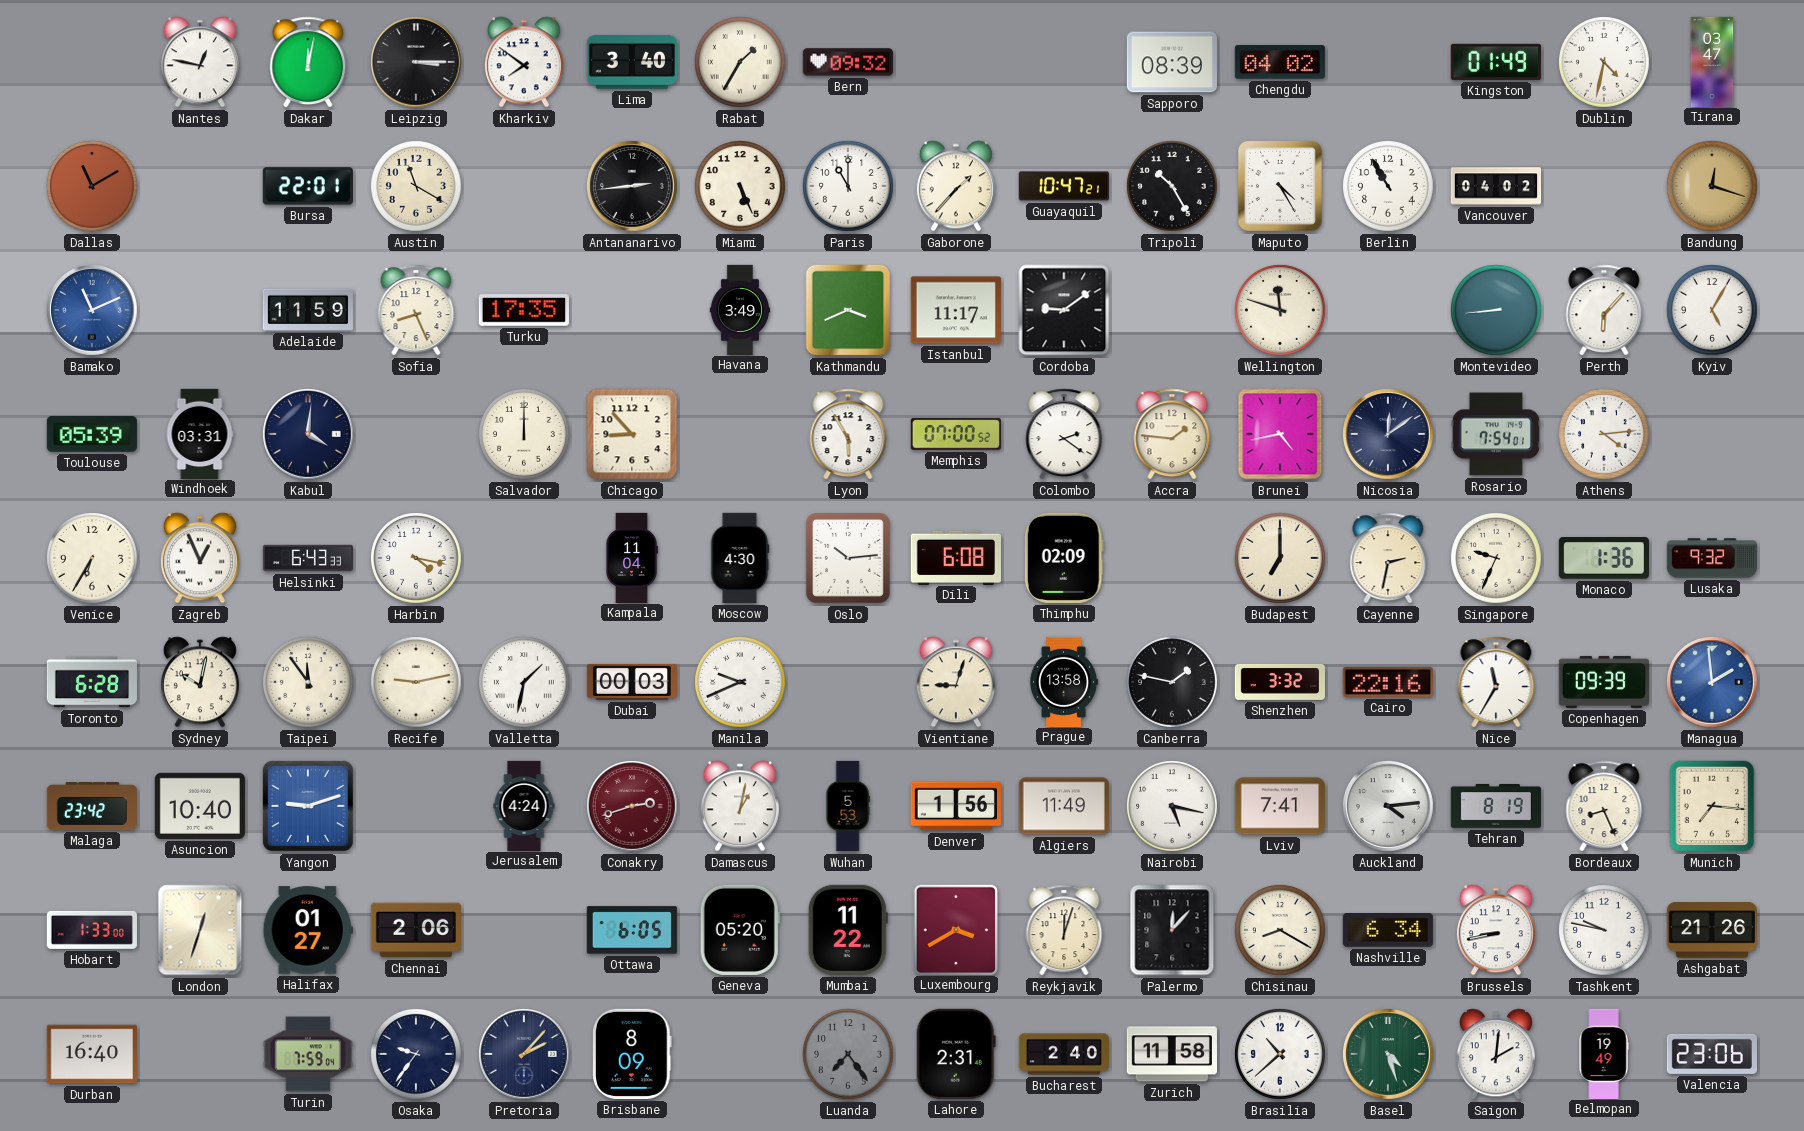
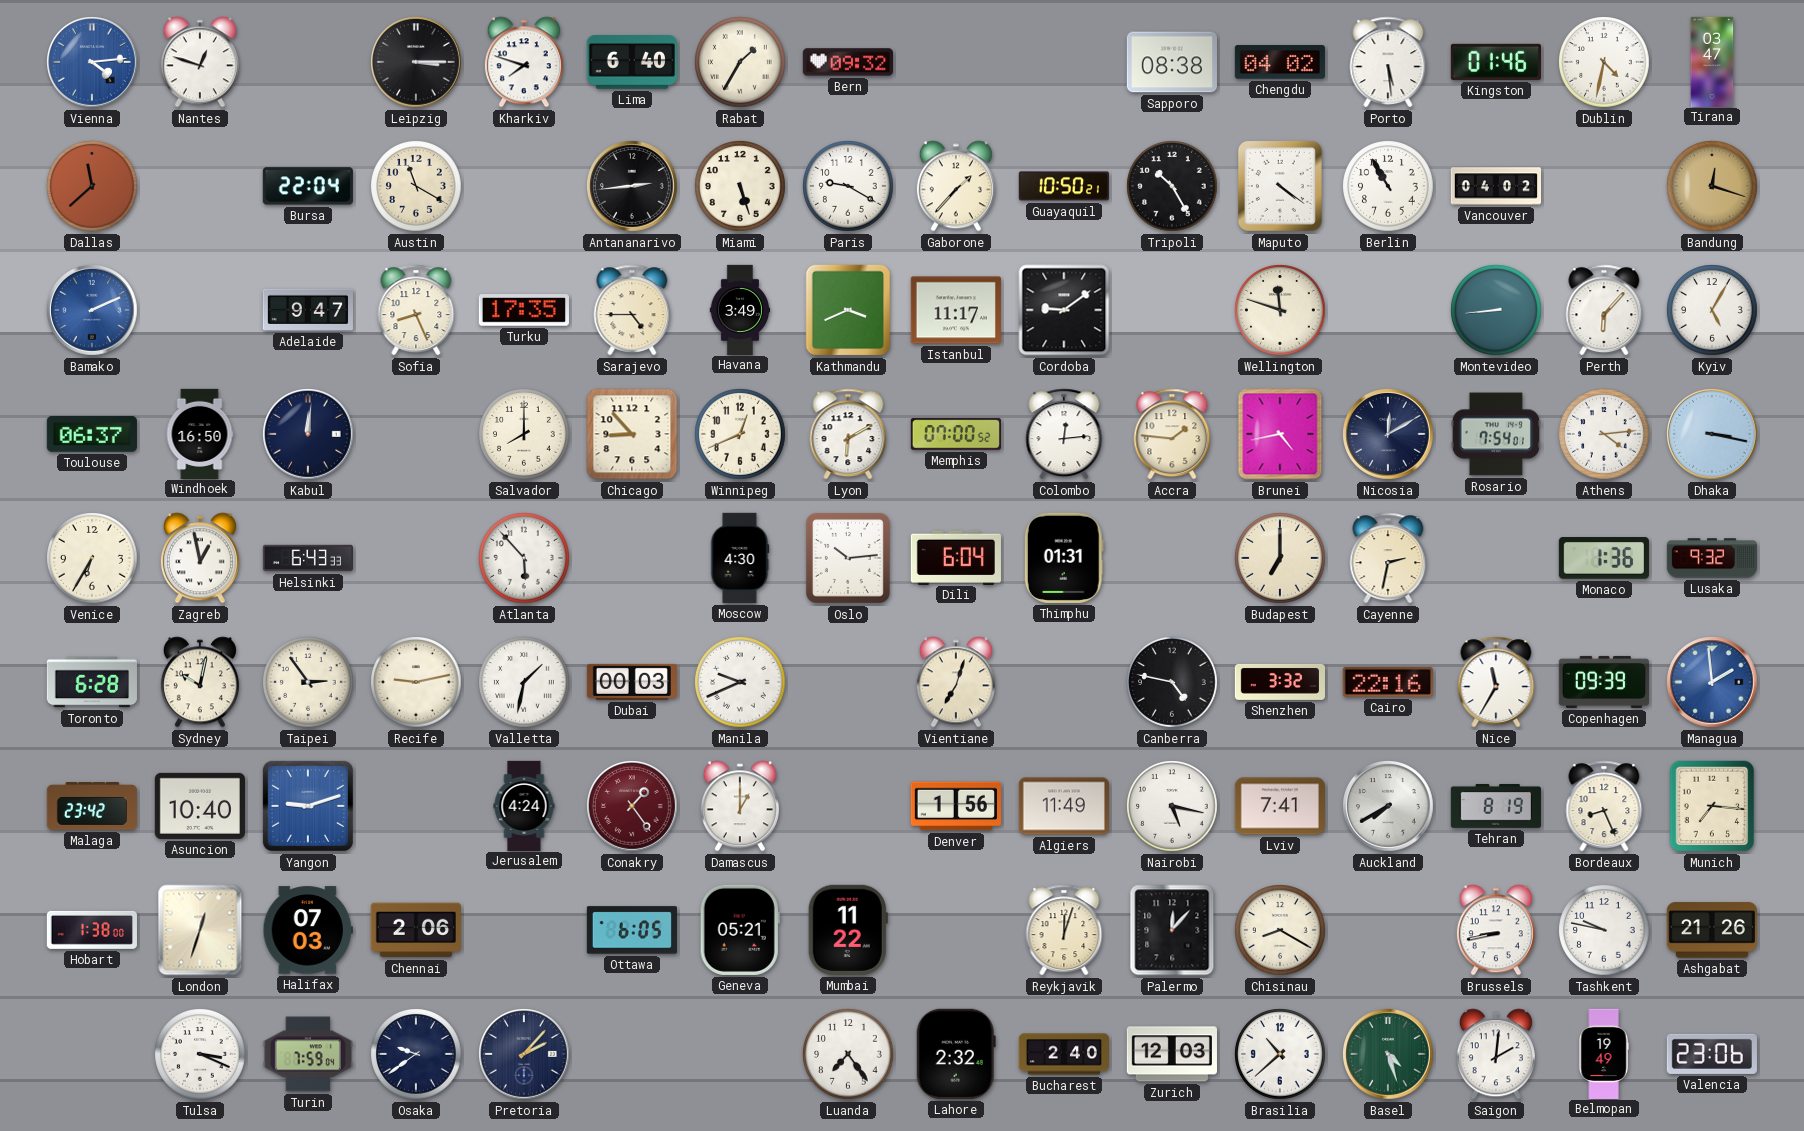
Vienna: none -> 4:14 (93, 63)
Nantes: 12:47 -> 12:48 (200, 62)
Dakar: 12:02 -> none (308, 62)
Kharkiv: 7:51 -> 7:48 (524, 62)
Lima: 3:40 -> 6:40 (632, 63)
Sapporo: 08:39 -> 08:38 (1172, 62)
Porto: none -> 5:29 (1388, 62)
Kingston: 01:49 -> 01:46 (1496, 62)
Dallas: 11:10 -> 11:38 (92, 186)
Bursa: 22:01 -> 22:04 (308, 186)
Miami: 5:26 -> 5:27 (740, 186)
Paris: 11:00 -> 9:20 (848, 186)
Guayaquil: 10:47 -> 10:50 (1064, 186)
Maputo: 4:25 -> 4:21 (1280, 186)
Bamako: 11:11 -> 2:11 (93, 311)
Adelaide: 11:59 -> 9:47 (308, 310)
Sarajevo: none -> 4:45 (632, 310)
Toulouse: 05:39 -> 06:37 (92, 434)
Windhoek: 03:31 -> 16:50 (200, 433)
Kabul: 4:01 -> 12:01 (309, 435)
Salvador: 12:00 -> 8:00 (524, 434)
Winnipeg: none -> 12:41 (740, 434)
Lyon: 5:55 -> 6:10 (848, 434)
Colombo: 2:21 -> 12:14 (1064, 434)
Nicosia: 12:09 -> 12:10 (1389, 435)
Dhaka: none -> 3:17 (1713, 435)
Zagreb: 12:56 -> 12:58 (200, 558)
Harbin: 4:17 -> none (416, 558)
Atlanta: none -> 5:53 (524, 558)
Kampala: 11:04 -> none (632, 558)
Dili: 6:08 -> 6:04 (956, 557)
Thimphu: 02:09 -> 01:31 (1064, 558)
Singapore: 9:34 -> none (1496, 558)
Taipei: 11:54 -> 2:54 (308, 682)
Vientiane: 9:03 -> 7:03 (956, 682)
Prague: 13:58 -> none (1064, 681)
Canberra: 1:47 -> 4:47 (1172, 682)
Conakry: 2:42 -> 1:24 (633, 807)
Damascus: 1:02 -> 1:00 (740, 806)
Wuhan: 5:53 -> none (848, 806)
Auckland: 4:14 -> 7:40 (1389, 807)
Hobart: 1:33 -> 1:38 (92, 930)
Halifax: 01:27 -> 07:03 (308, 930)
Geneva: 05:20 -> 05:21 (740, 930)
Luxembourg: 3:40 -> none (956, 929)
Nashville: 6:34 -> none (1388, 930)
Durban: 16:40 -> none (92, 1054)
Tulsa: none -> 3:19 (200, 1054)
Osaka: 9:36 -> 9:39 (416, 1054)
Brisbane: 8:09 -> none (632, 1054)
Luanda dial: grey -> white (848, 1054)
Lahore: 2:31 -> 2:32 (956, 1054)
Zurich: 11:58 -> 12:03 (1172, 1054)
